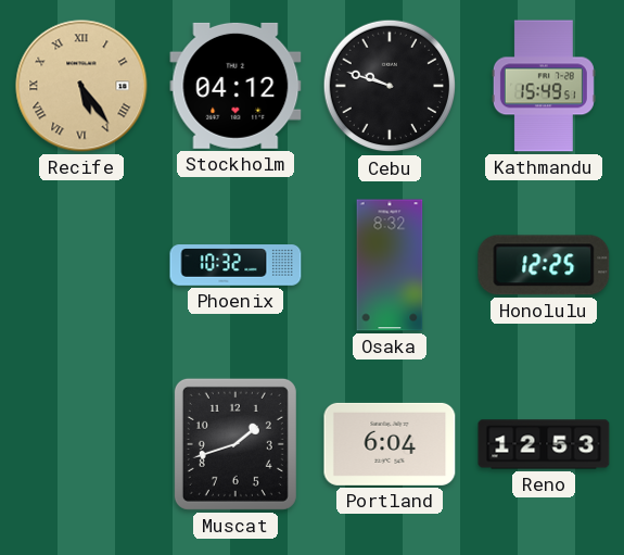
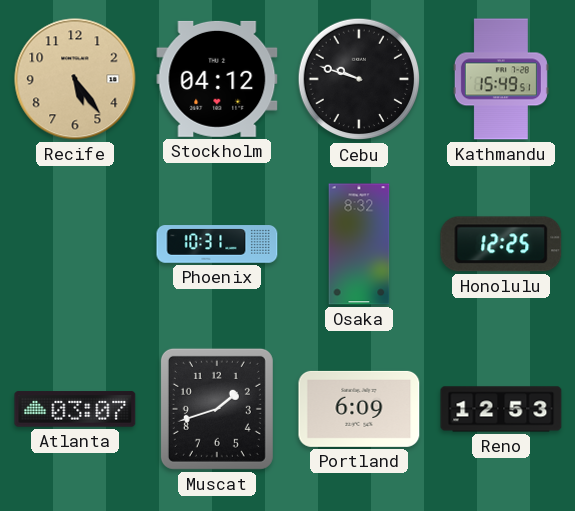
Recife numerals: Roman -> Arabic (75, 79)
Phoenix: 10:32 -> 10:31 (217, 244)
Atlanta: none -> 03:07 (75, 409)
Portland: 6:04 -> 6:09 (359, 409)
